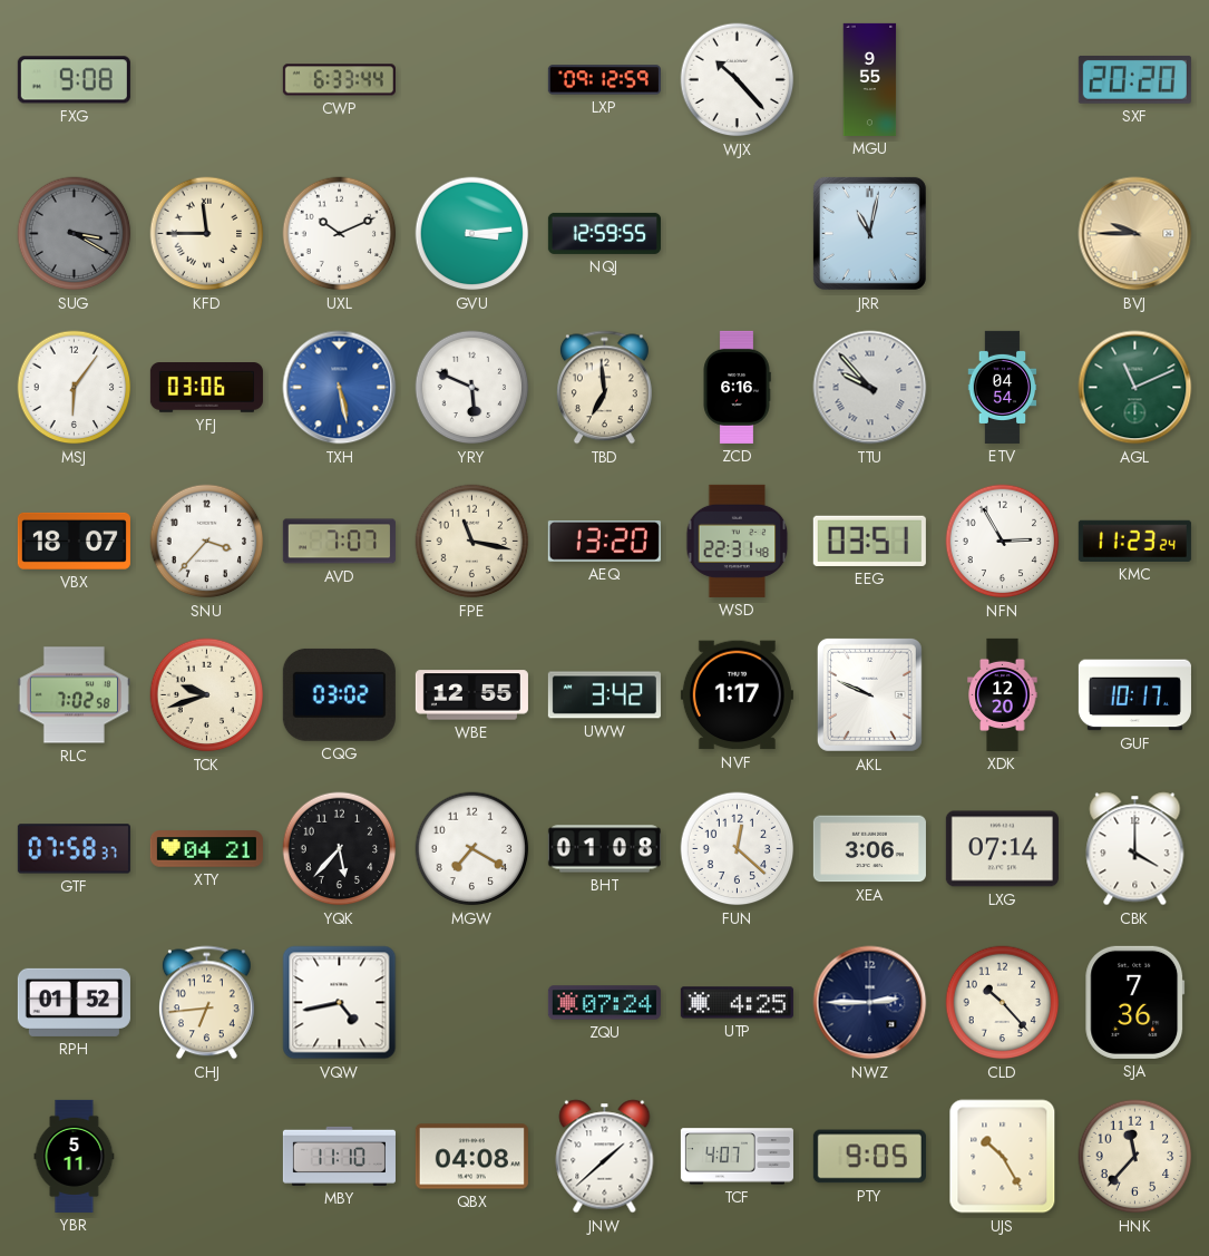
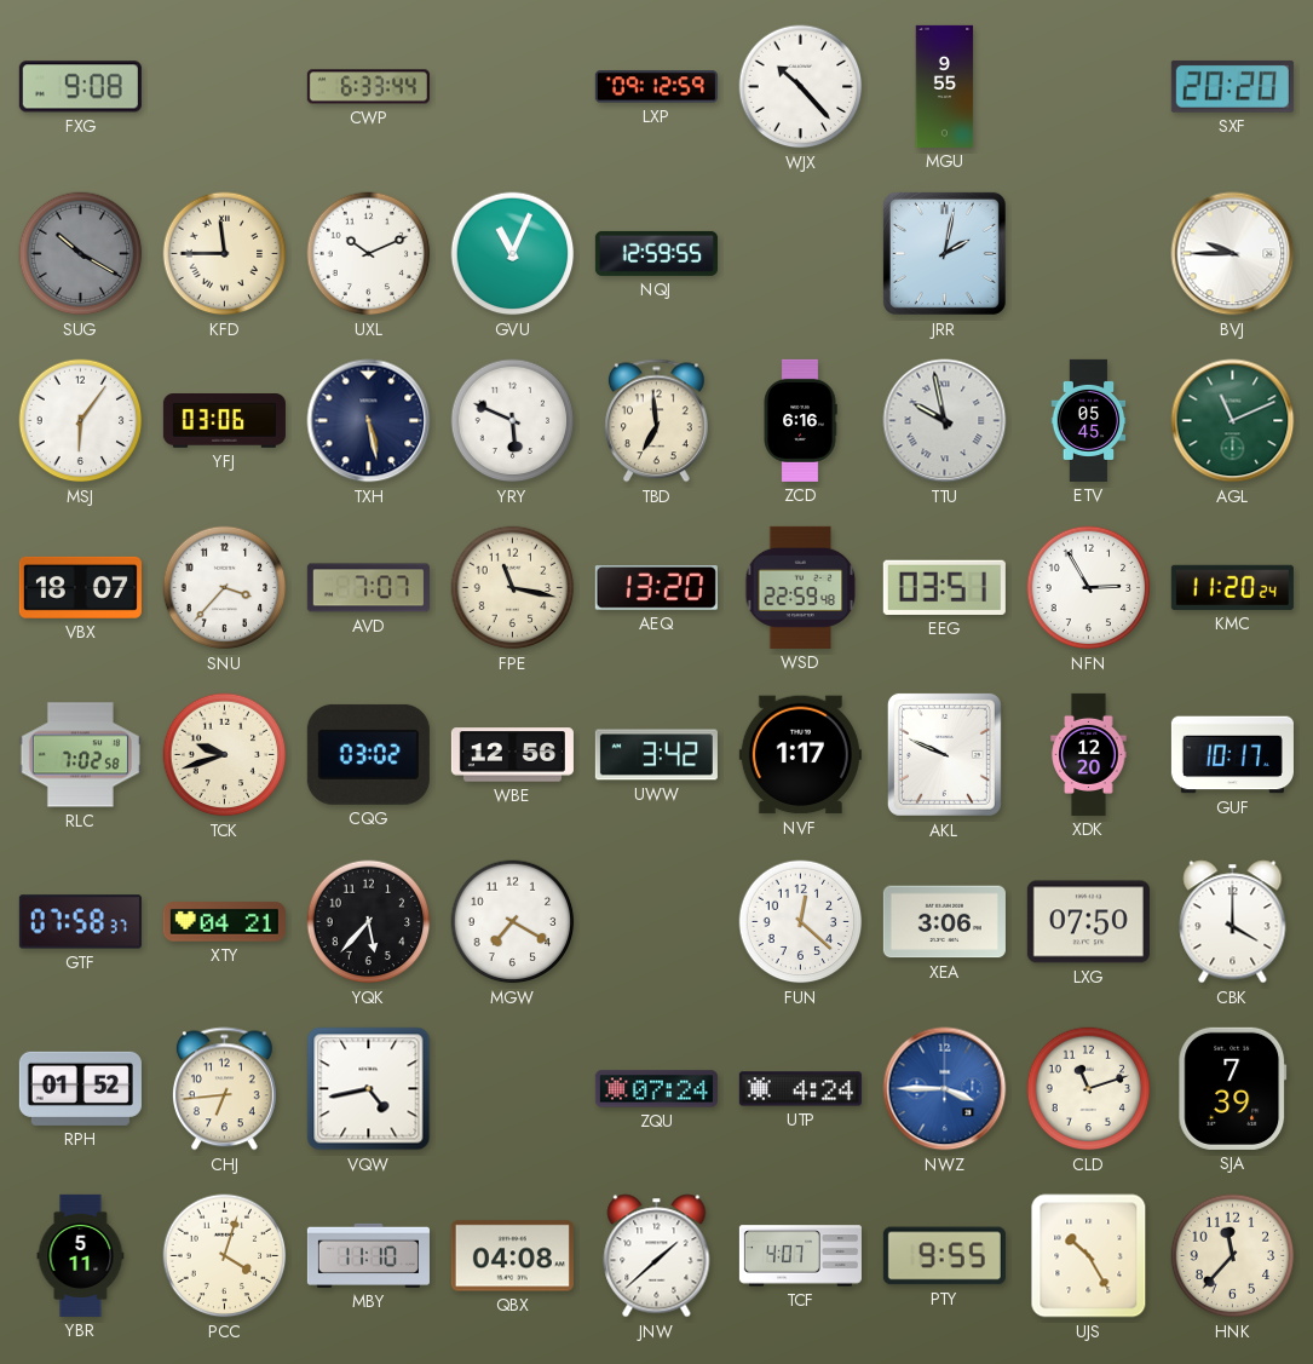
SUG: 3:20 -> 10:20 (81, 254)
GVU: 3:14 -> 11:04 (513, 254)
JRR: 11:02 -> 2:02 (944, 253)
BVJ dial: champagne -> white (1233, 254)
TXH dial: blue -> navy (369, 421)
TTU: 9:53 -> 9:58 (945, 421)
ETV: 04:54 -> 05:45 (1089, 420)
WSD: 22:31 -> 22:59 (801, 587)
KMC: 11:23 -> 11:20 (1232, 587)
WBE: 12:55 -> 12:56 (512, 755)
BHT: 01:08 -> none (604, 849)
LXG: 07:14 -> 07:50 (1088, 922)
UTP: 4:25 -> 4:24 (800, 1089)
NWZ: 2:45 -> 3:45 (945, 1089)
NWZ dial: navy -> blue (945, 1089)
CLD: 10:23 -> 11:12 (1089, 1089)
SJA: 7:36 -> 7:39 (1233, 1088)
PCC: none -> 4:03 (225, 1256)
PTY: 9:05 -> 9:55 (944, 1256)
